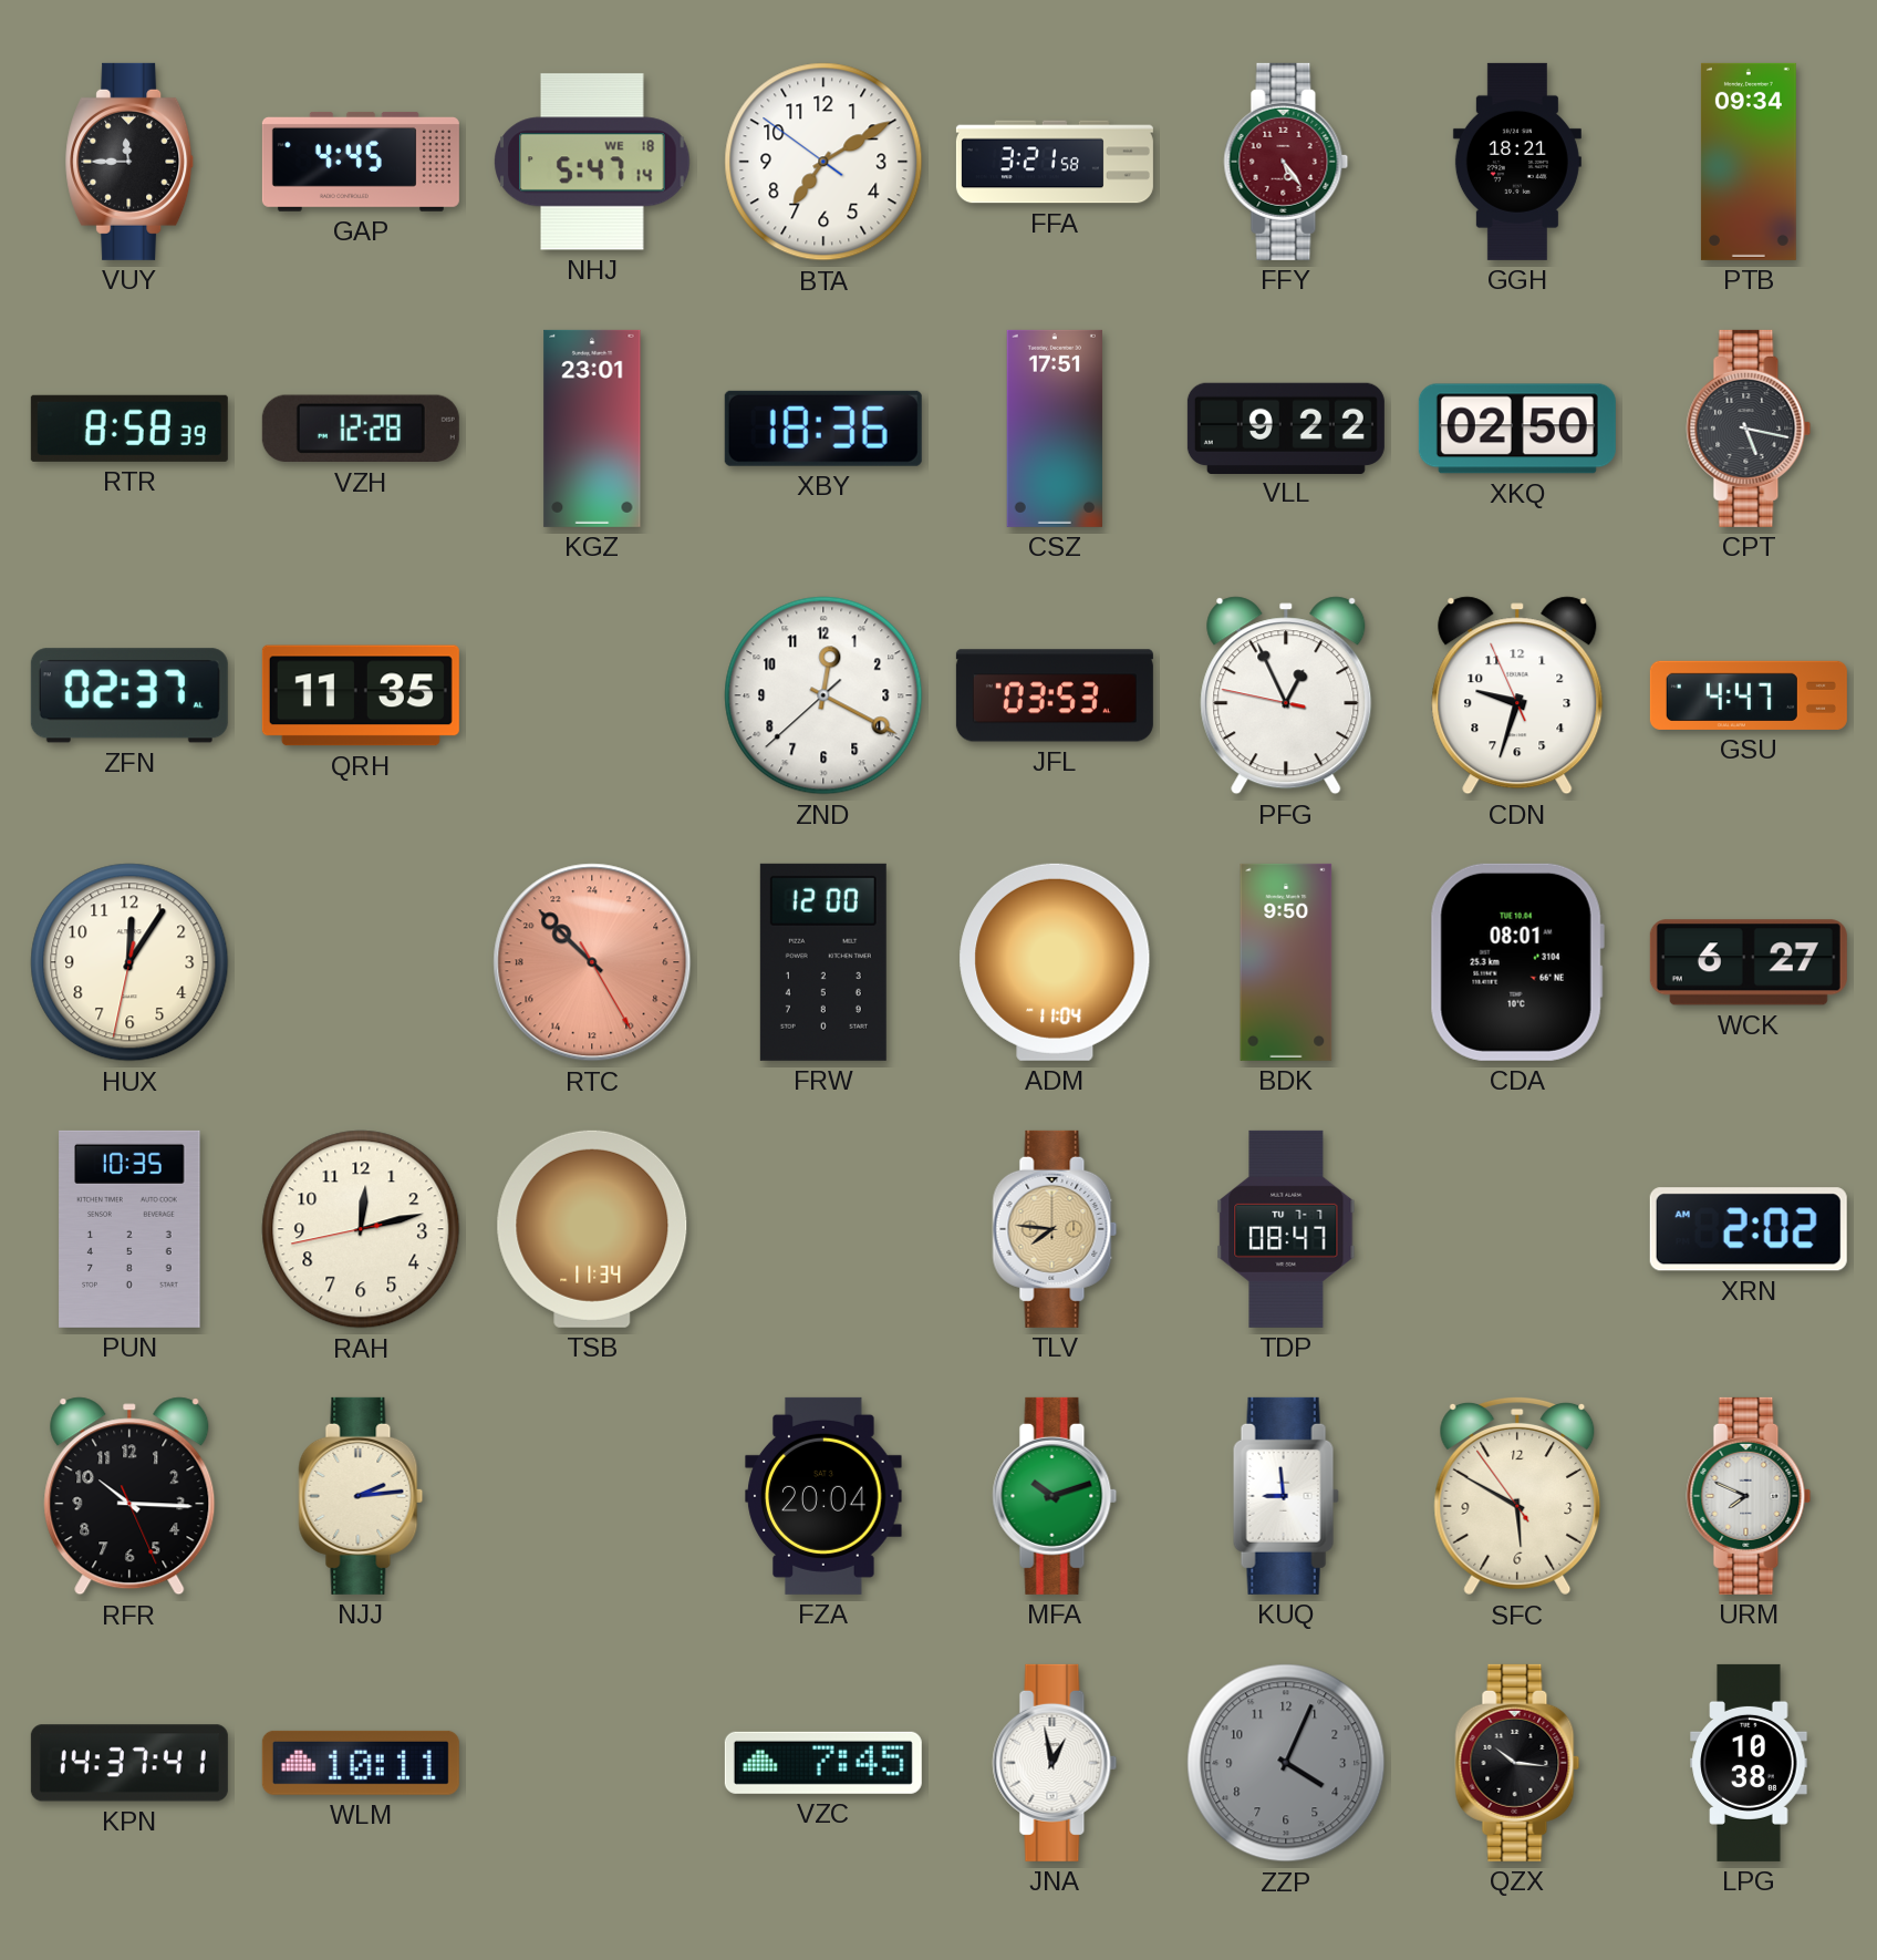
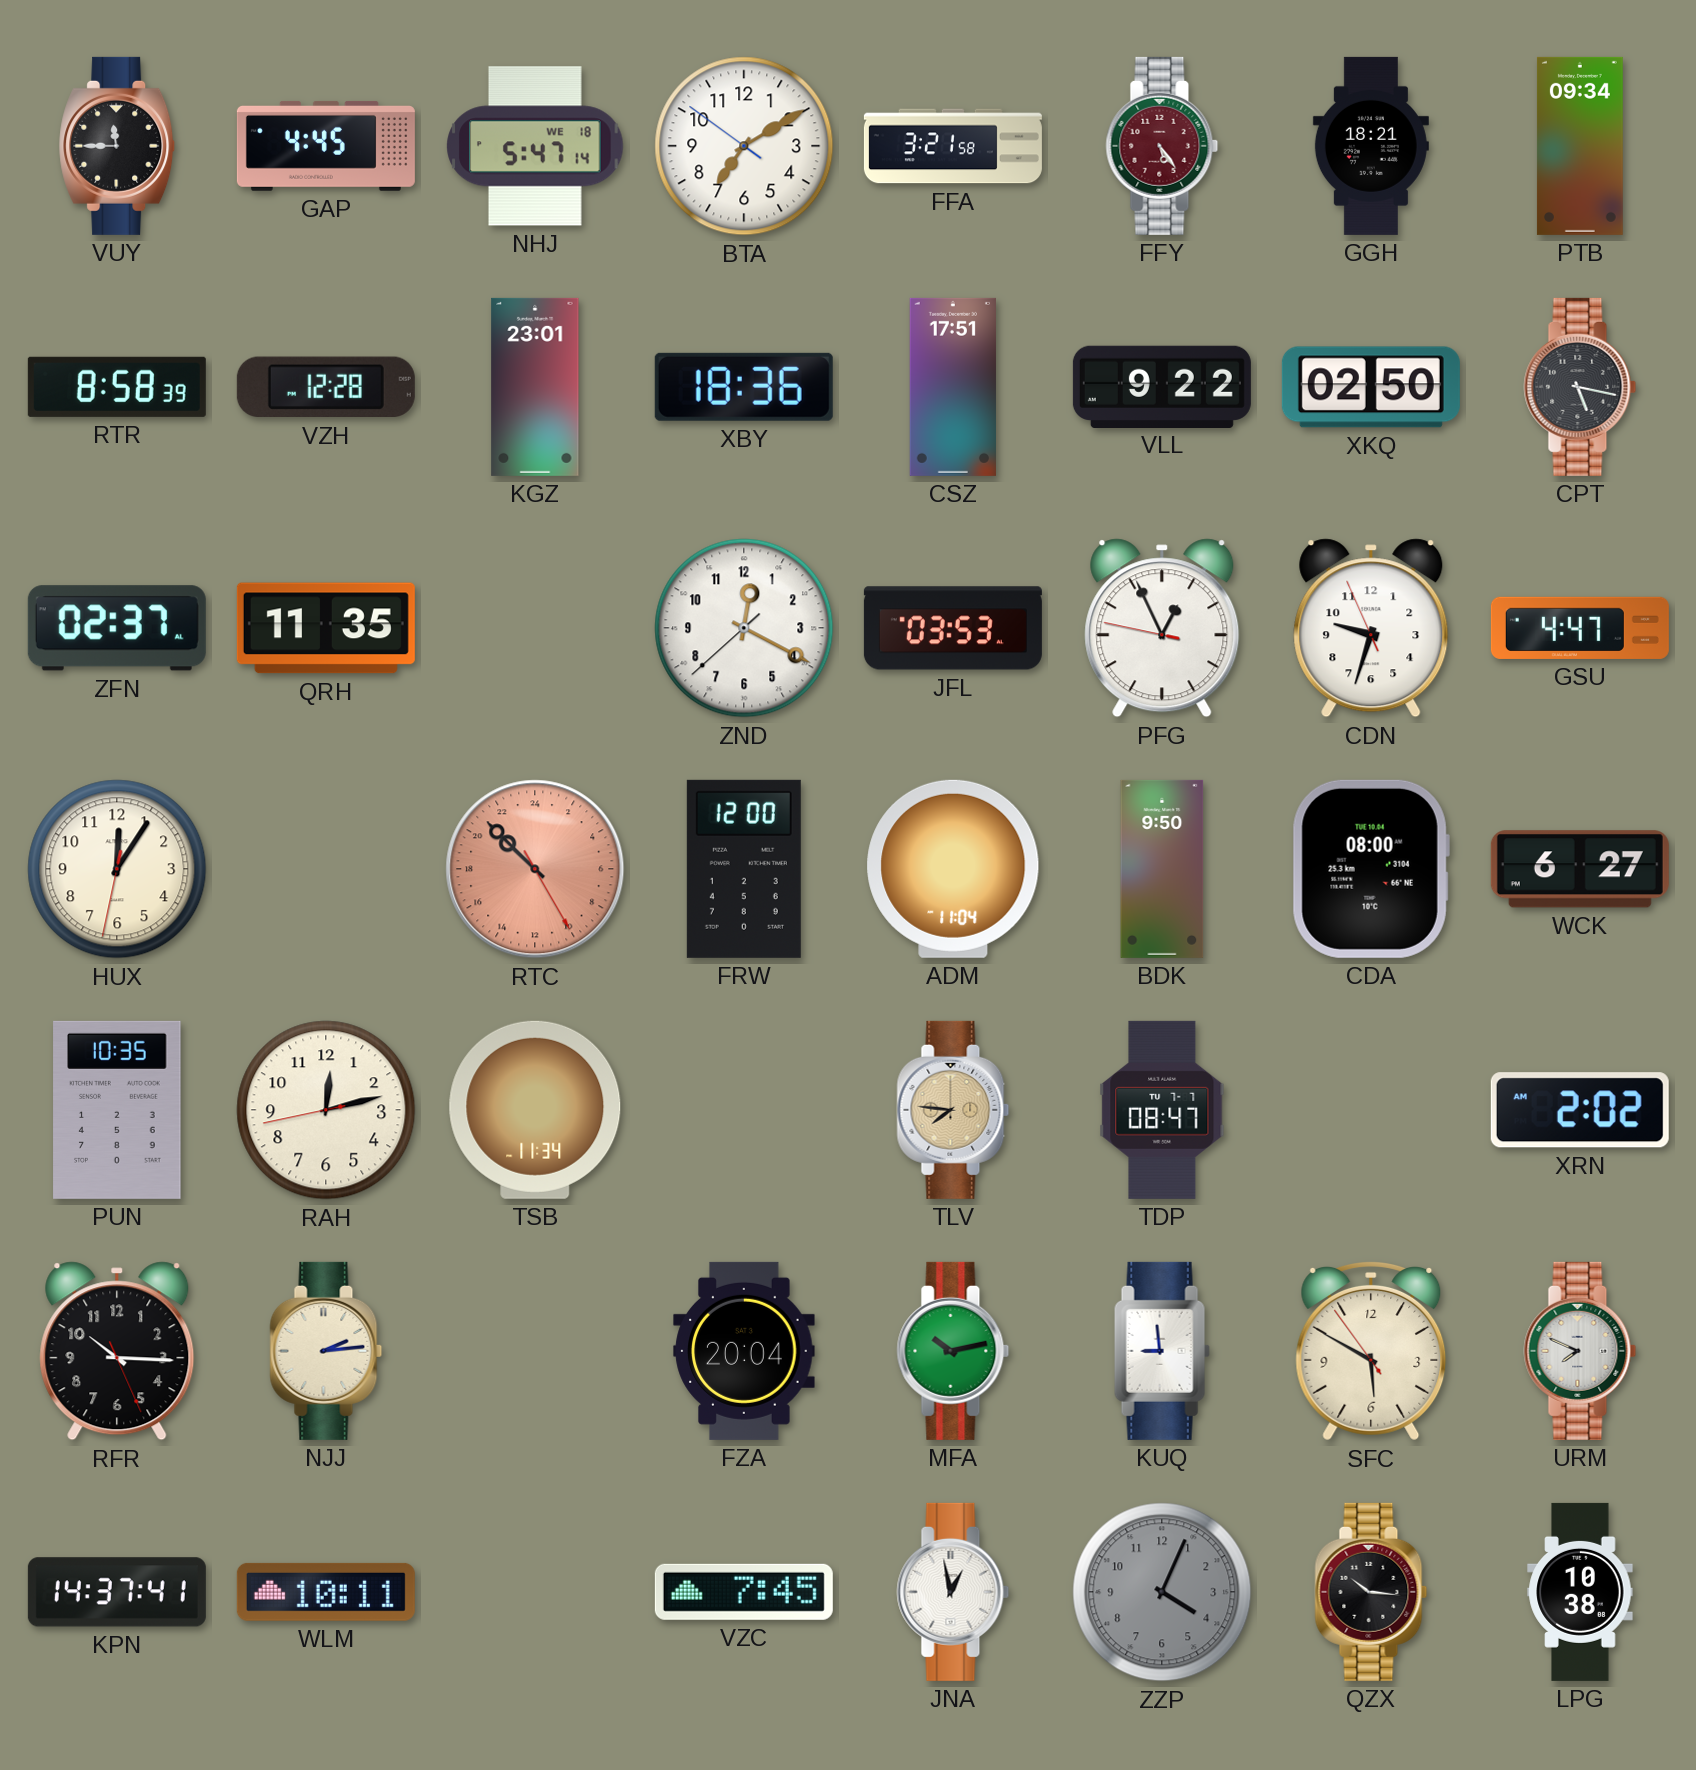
CDA: 08:01 -> 08:00 (1371, 869)
MFA: 10:12 -> 10:13 (953, 1351)
